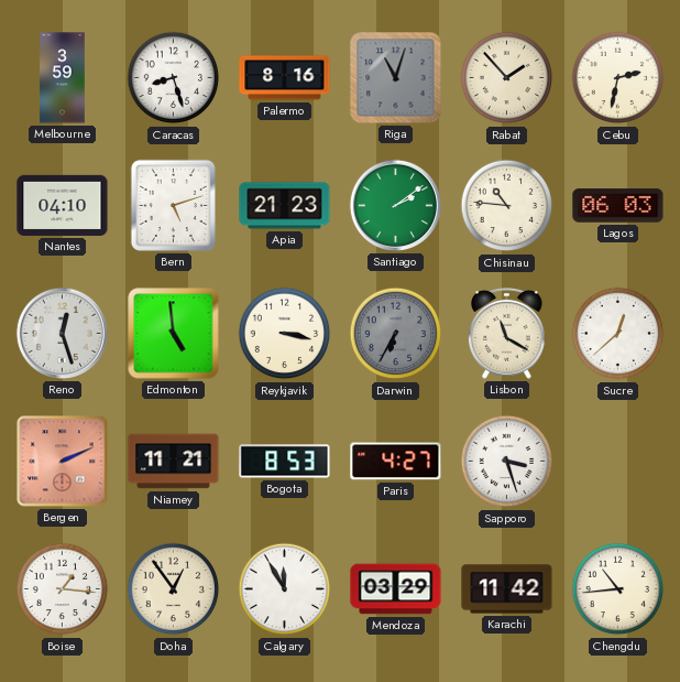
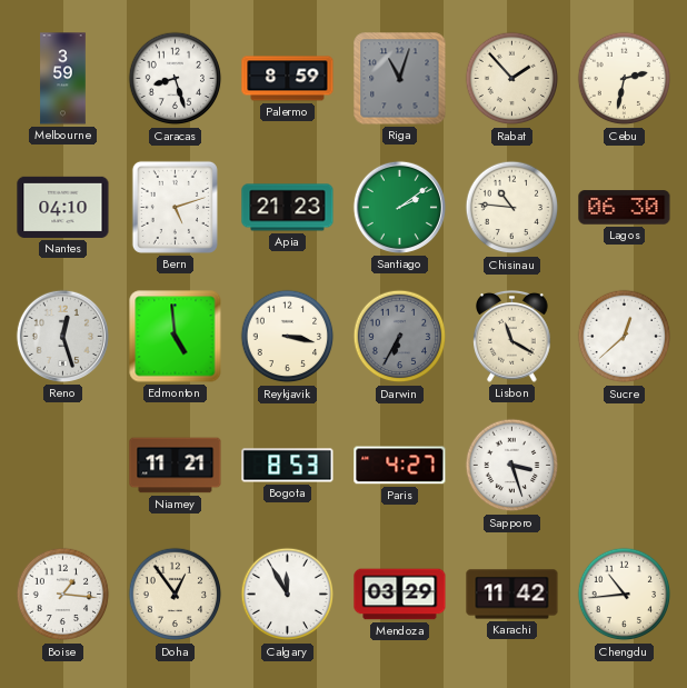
Palermo: 8:16 -> 8:59 (288, 79)
Lagos: 06:03 -> 06:30 (625, 208)
Bergen: 2:11 -> none (63, 462)
